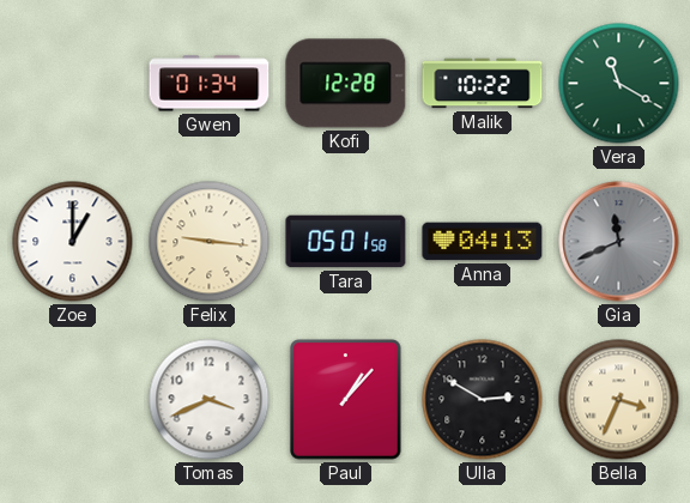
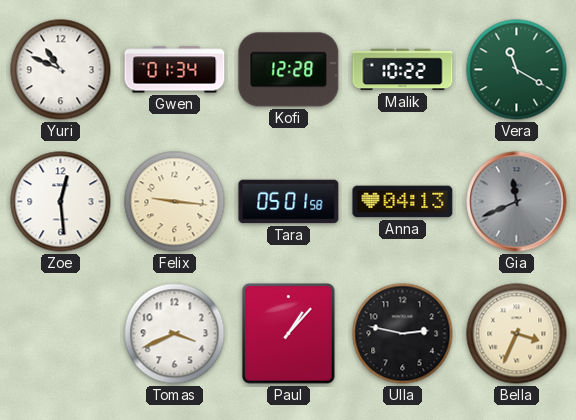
Yuri: none -> 10:49 (61, 70)
Zoe: 1:00 -> 12:29 (61, 202)
Ulla: 2:50 -> 2:47 (403, 334)
